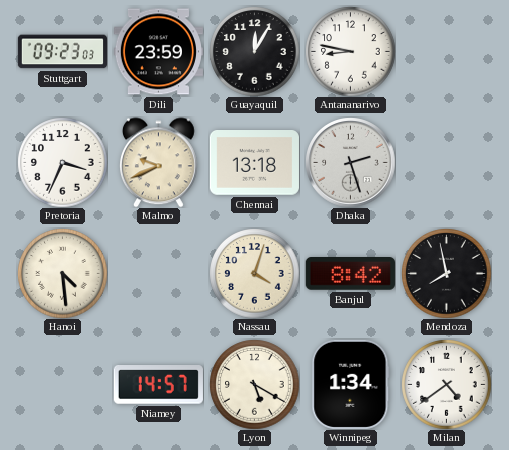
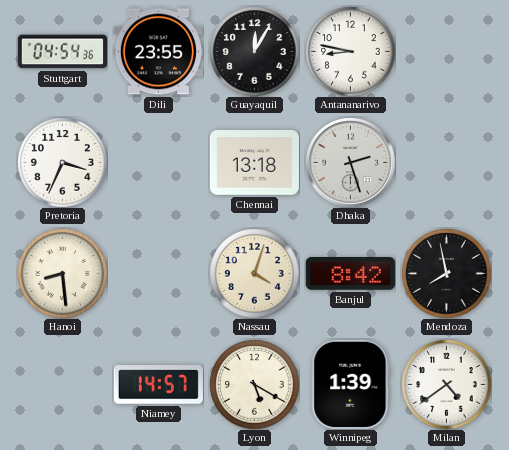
Stuttgart: 09:23 -> 04:54 (62, 52)
Dili: 23:59 -> 23:55 (158, 52)
Malmo: 9:41 -> none (158, 162)
Hanoi: 4:29 -> 8:29 (62, 273)
Winnipeg: 1:34 -> 1:39 (351, 384)
